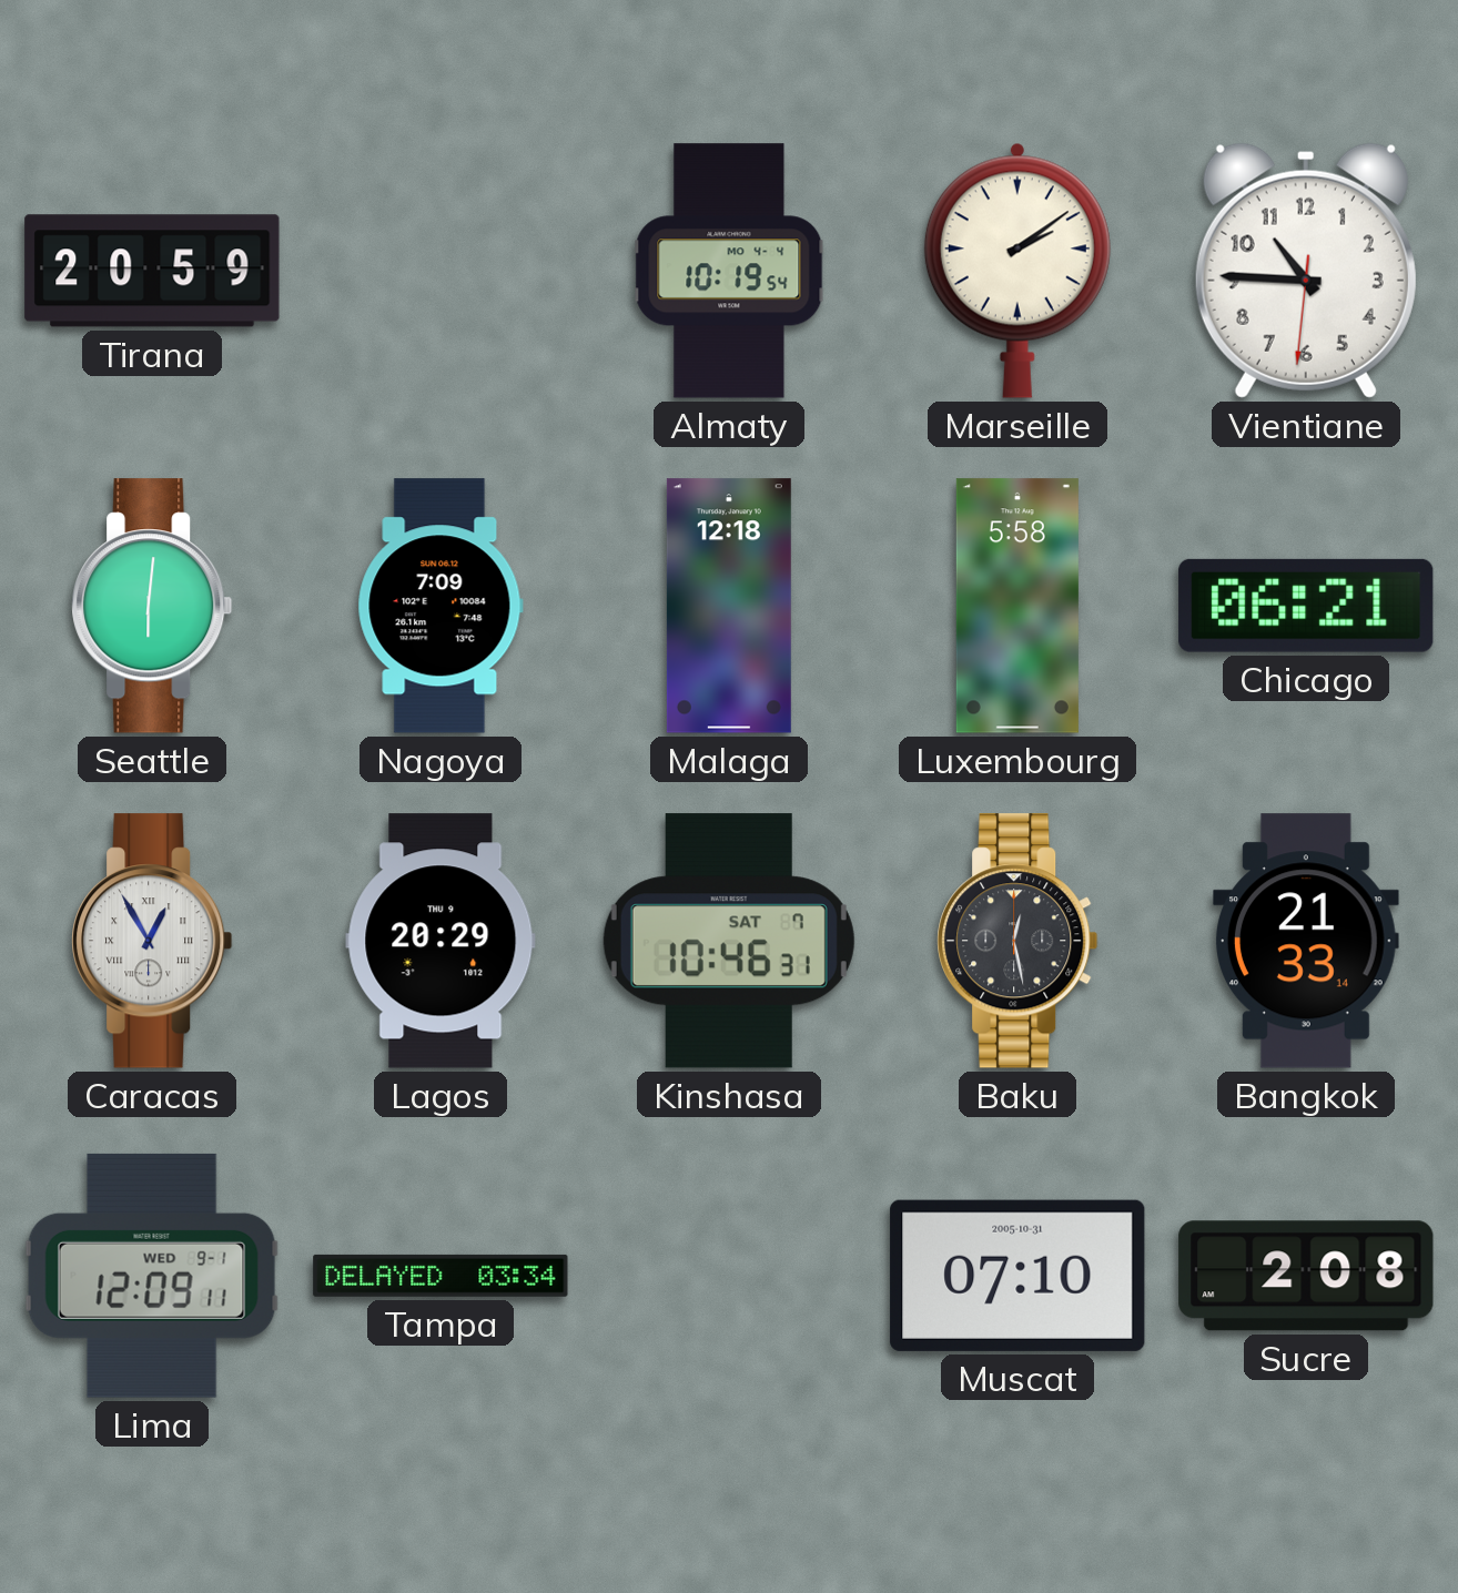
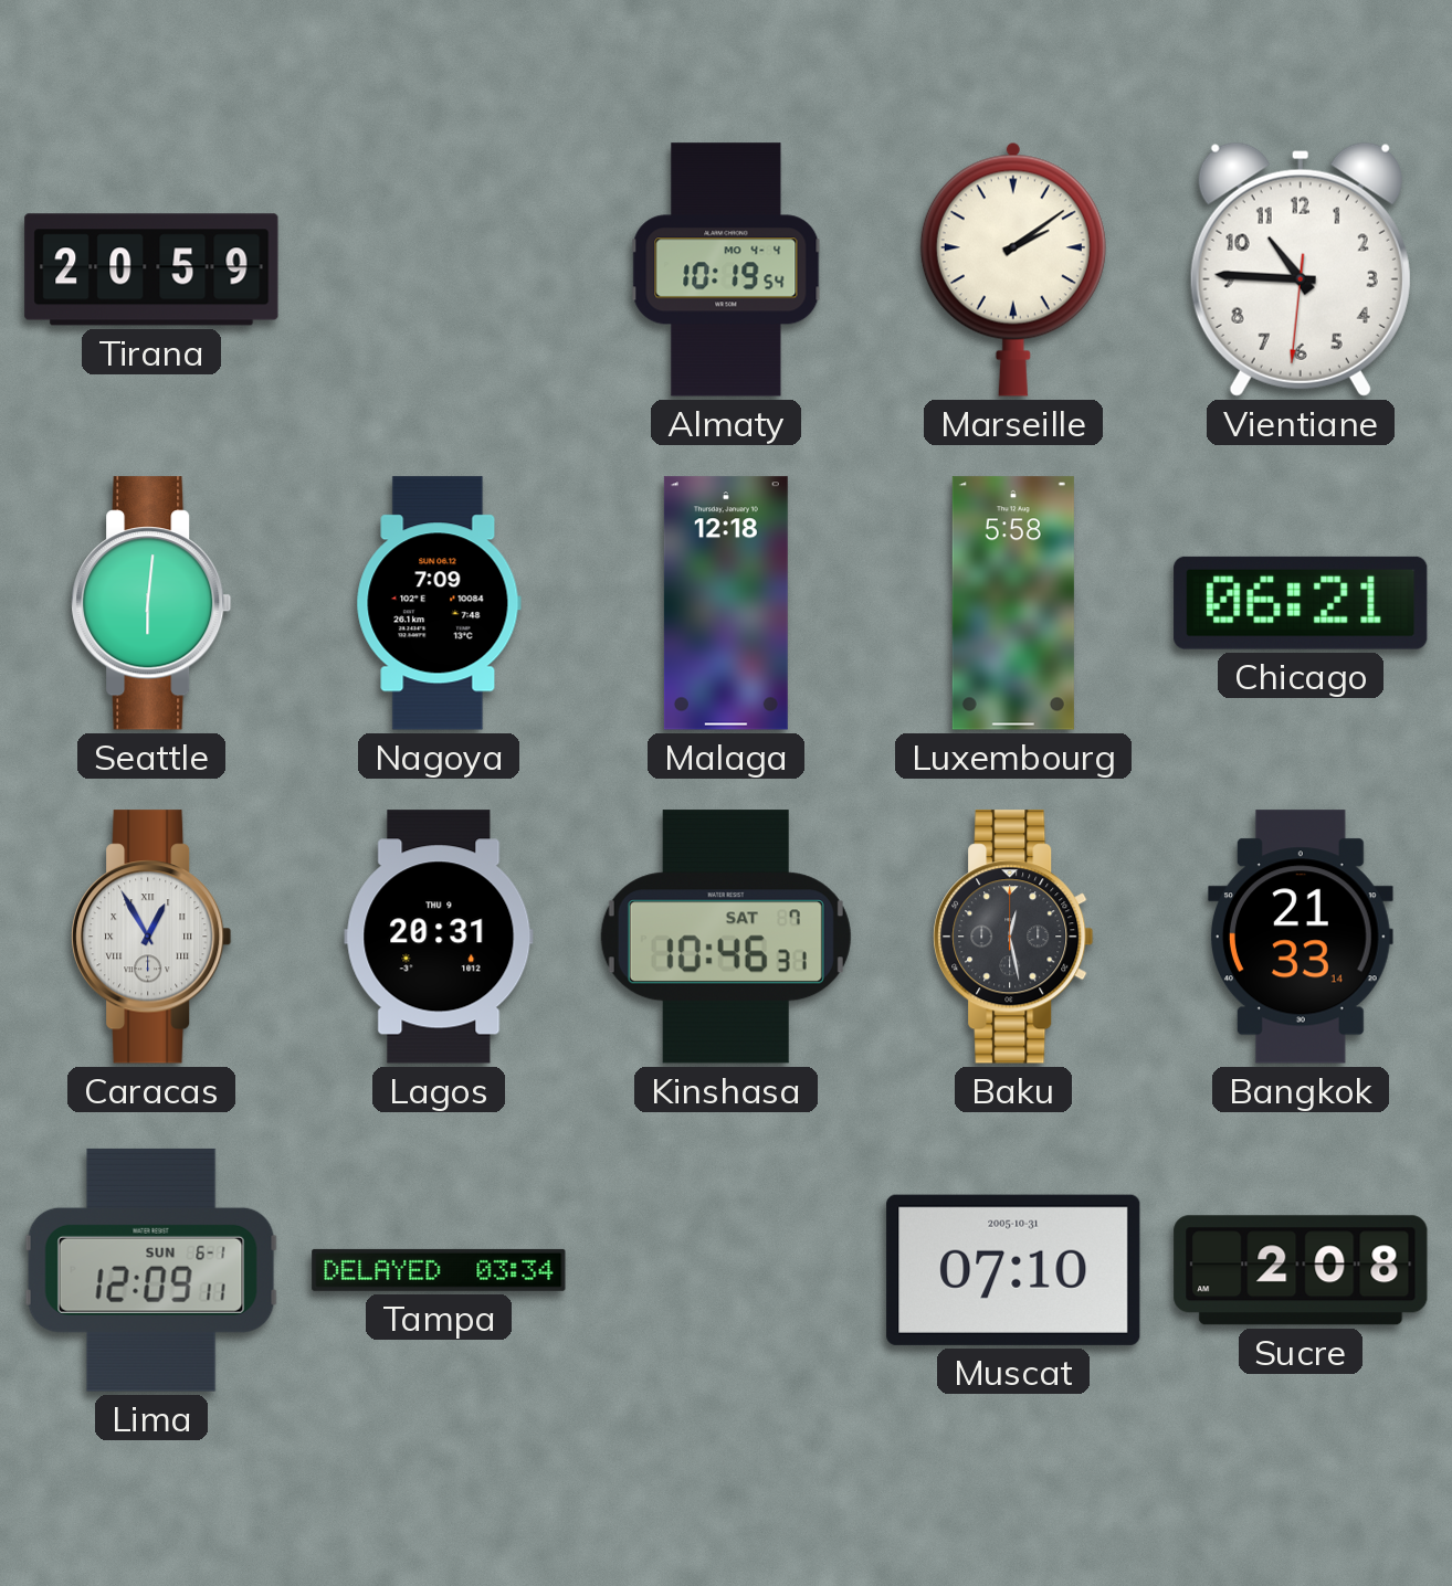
Lagos: 20:29 -> 20:31 (439, 937)
Lima date: WED 9-1 -> SUN 6-1 (151, 1270)
